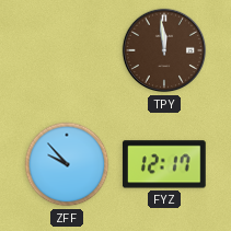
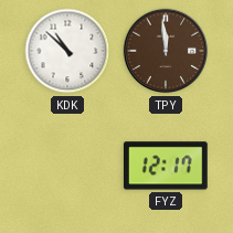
KDK: none -> 10:52 (67, 51)
ZFF: 9:53 -> none (67, 164)
